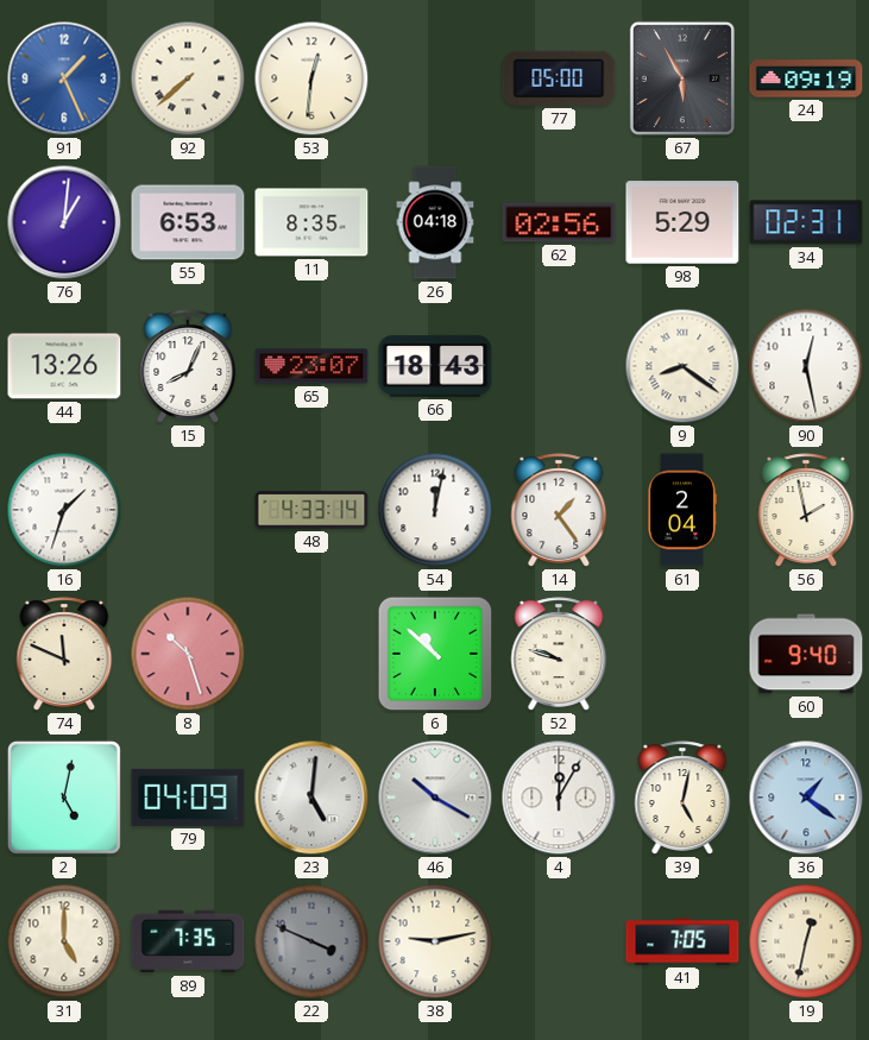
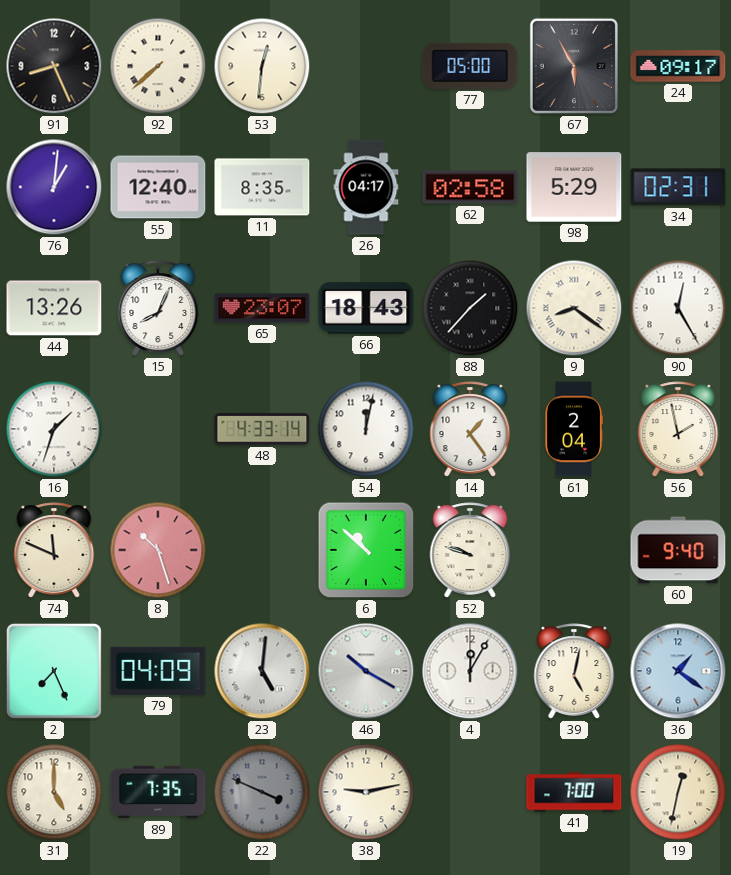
91: 1:26 -> 8:26 (54, 66)
91 dial: blue -> black (54, 66)
24: 09:19 -> 09:17 (678, 66)
55: 6:53 -> 12:40 (158, 187)
26: 04:18 -> 04:17 (366, 187)
62: 02:56 -> 02:58 (470, 187)
88: none -> 1:37 (470, 308)
90: 12:28 -> 12:25 (678, 308)
2: 5:02 -> 7:26 (54, 671)
41: 7:05 -> 7:00 (574, 792)
